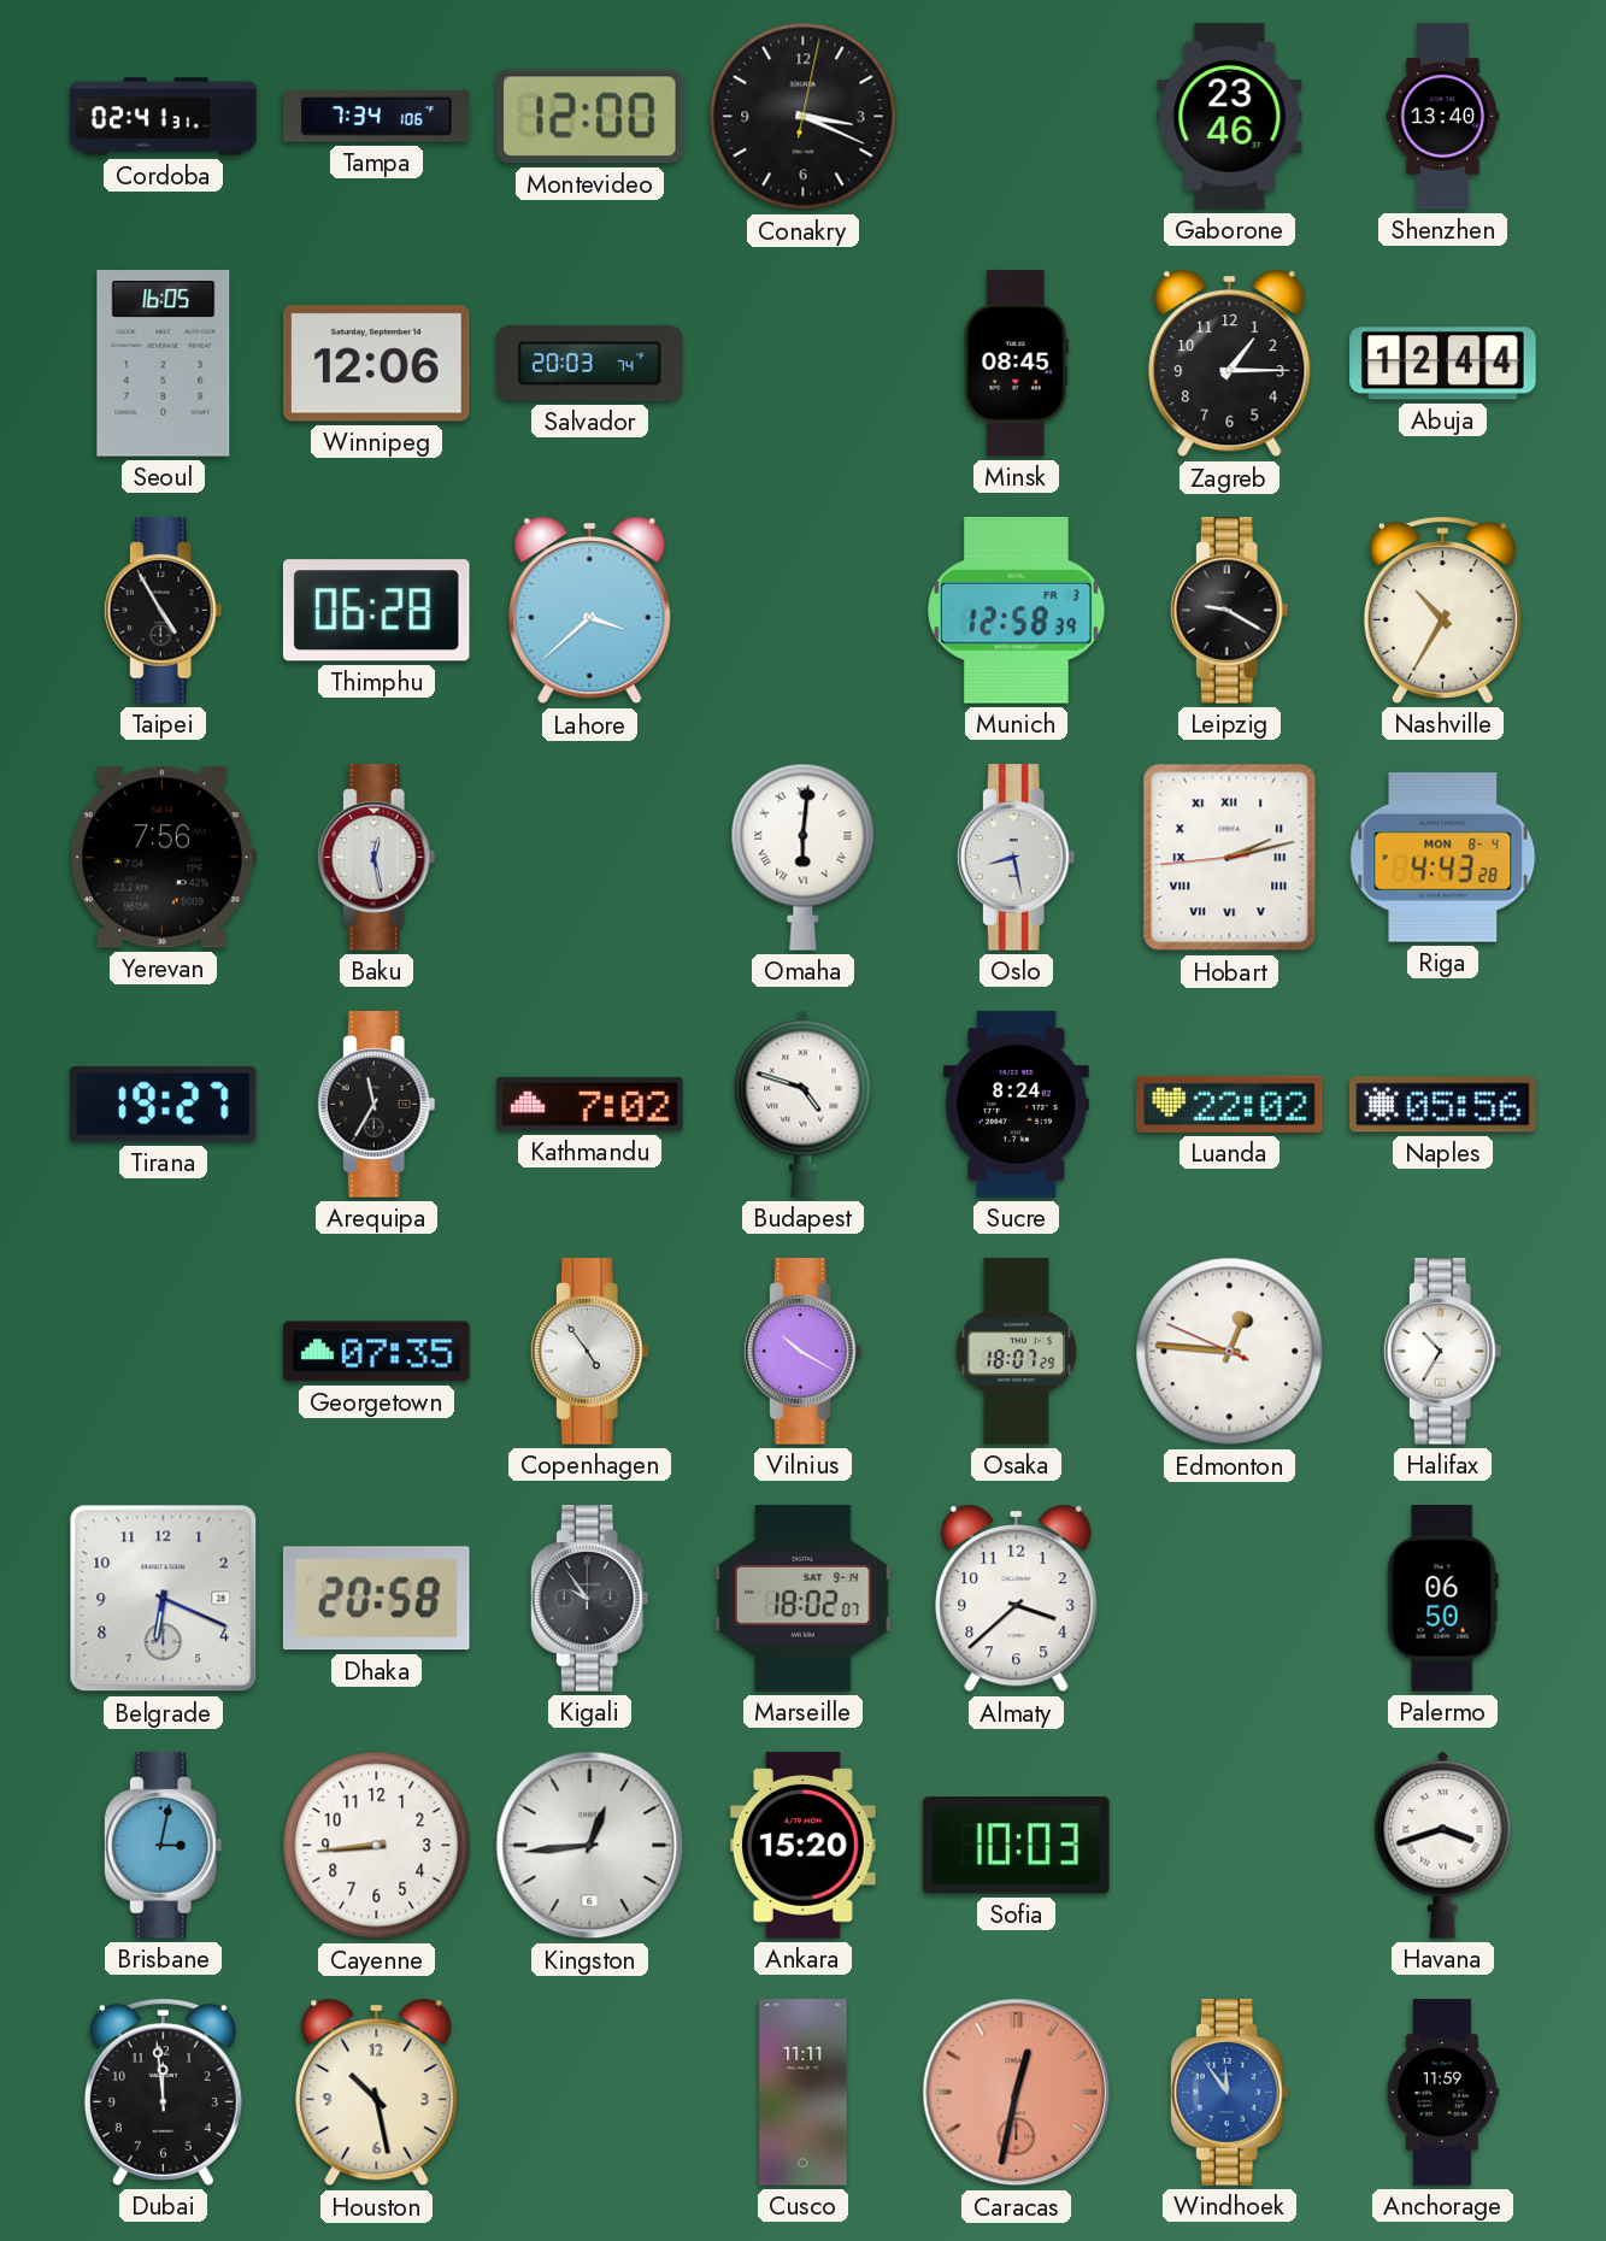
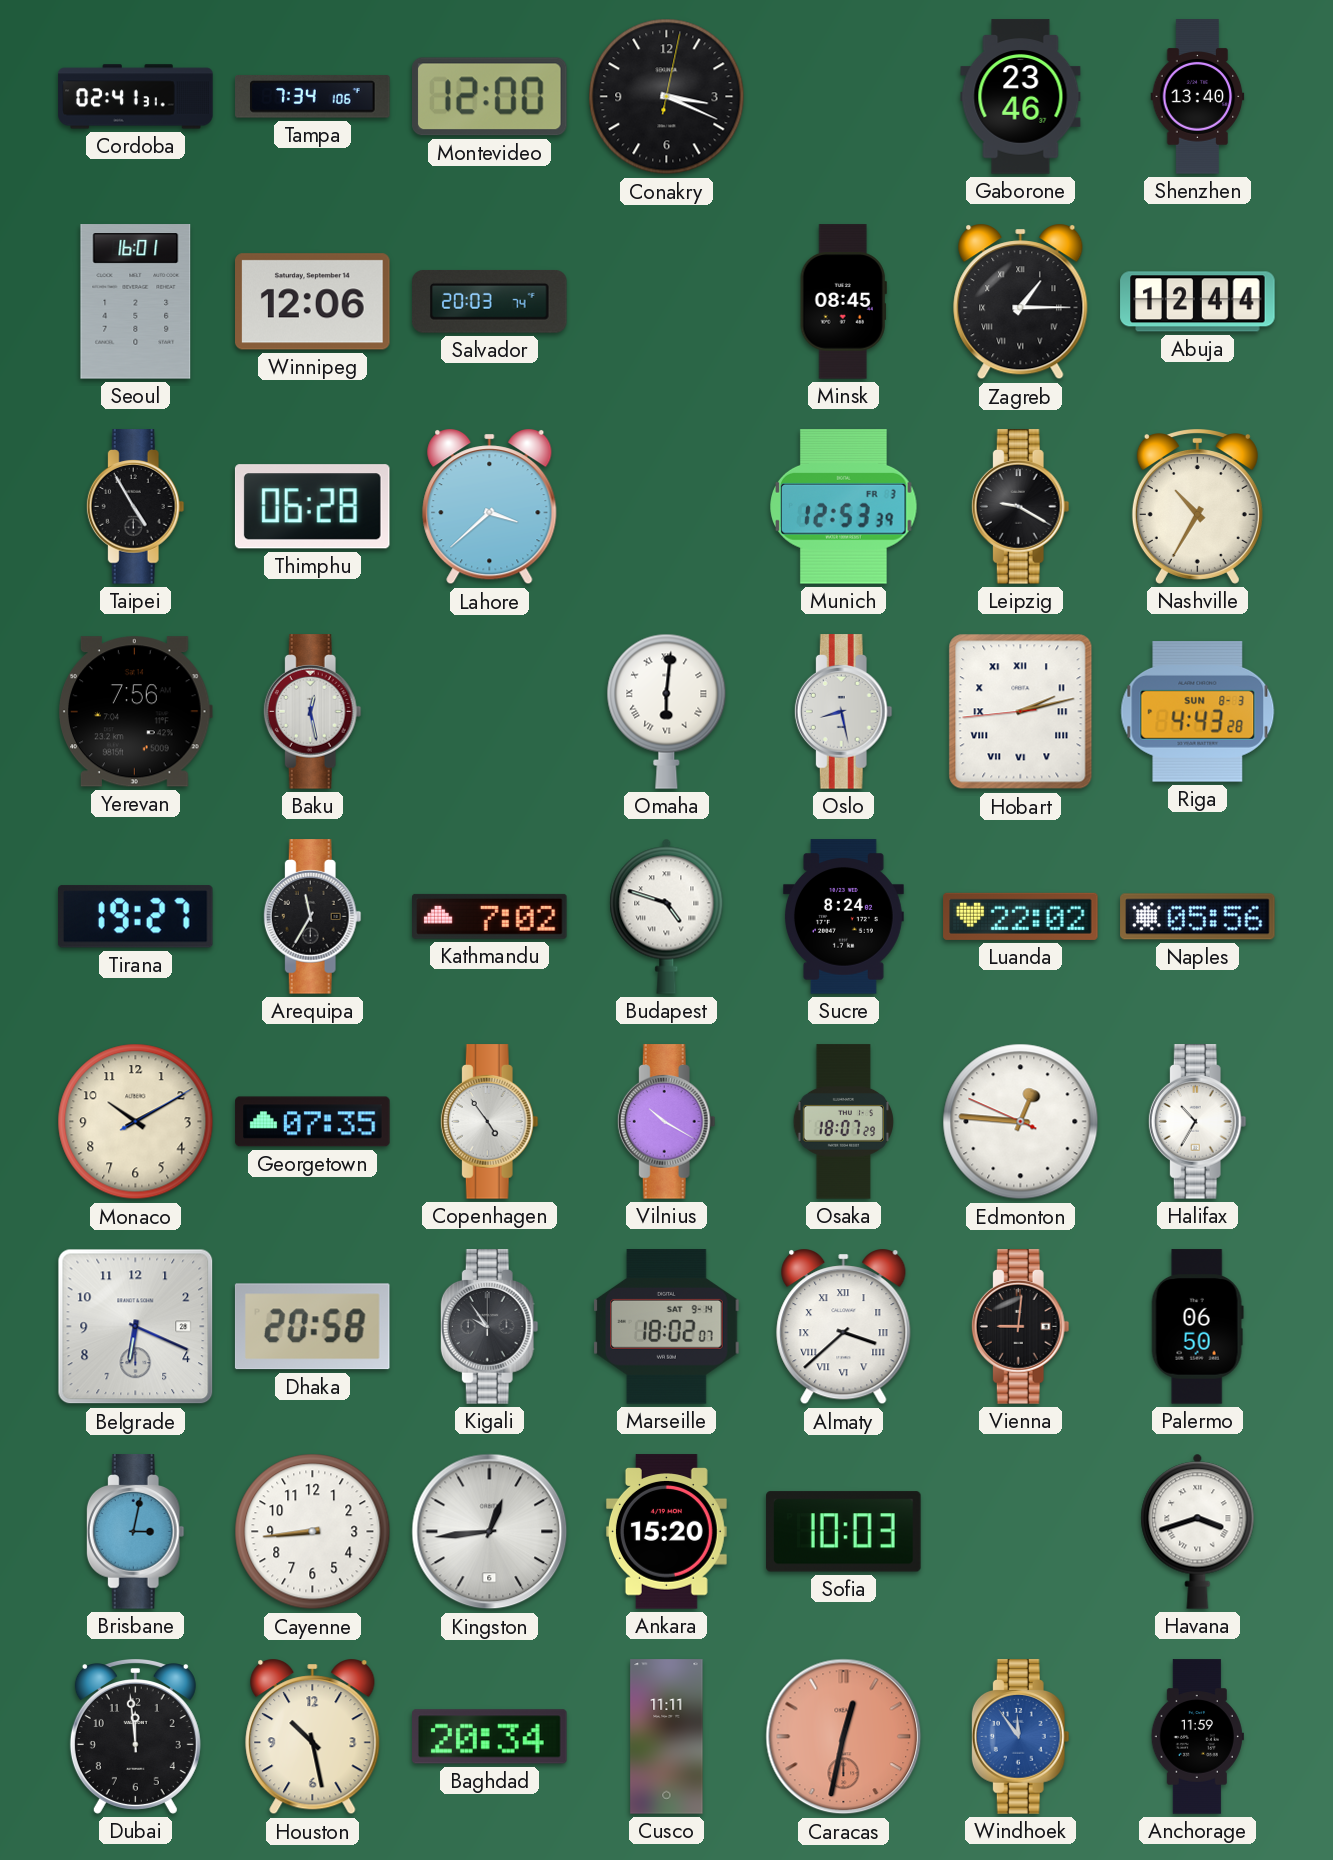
Seoul: 16:05 -> 16:01 (136, 302)
Zagreb numerals: Arabic -> Roman (1021, 302)
Munich: 12:58 -> 12:53 (844, 507)
Riga date: MON 8-4 -> SUN 8-3 (1198, 712)
Monaco: none -> 10:10 (136, 1122)
Almaty numerals: Arabic -> Roman (844, 1327)
Vienna: none -> 9:01 (1020, 1327)
Baghdad: none -> 20:34 (490, 1737)
